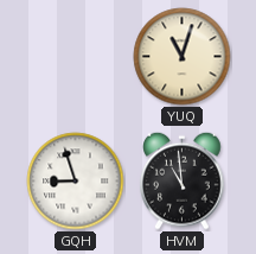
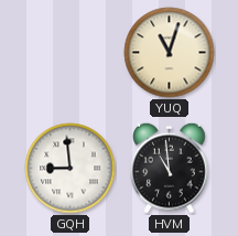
GQH: 8:57 -> 8:59 (71, 169)
